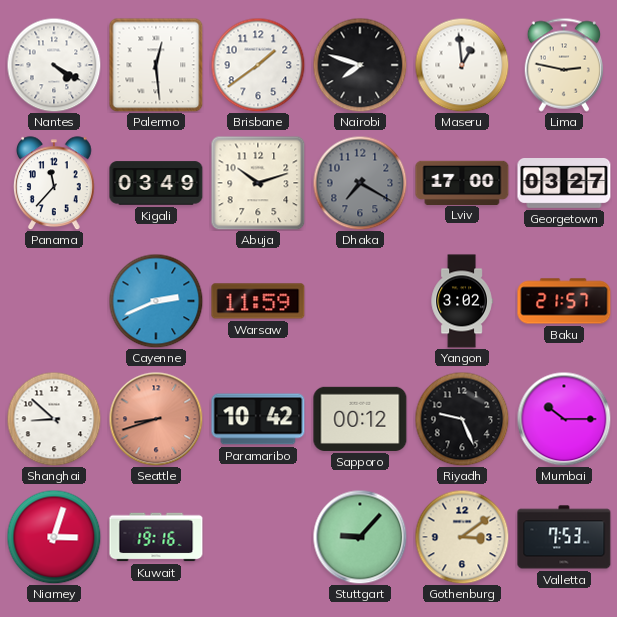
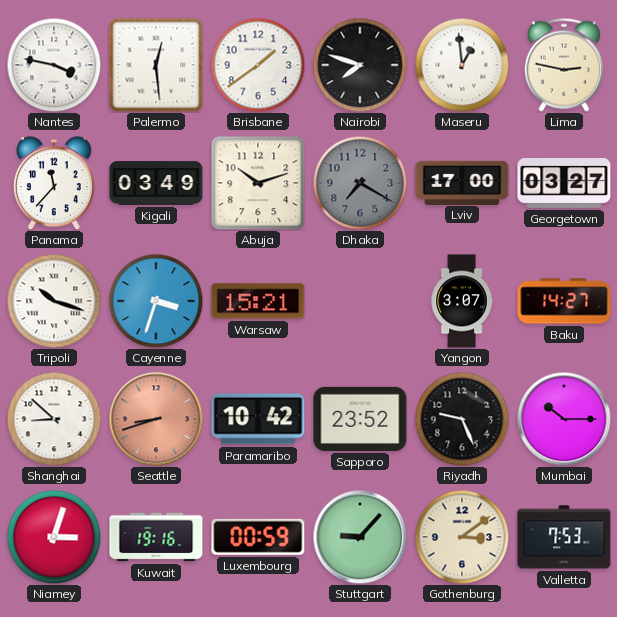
Nantes: 4:20 -> 3:47 (54, 65)
Tripoli: none -> 10:18 (54, 301)
Cayenne: 2:41 -> 3:33 (156, 301)
Warsaw: 11:59 -> 15:21 (258, 301)
Yangon: 3:02 -> 3:07 (462, 301)
Baku: 21:57 -> 14:27 (564, 301)
Sapporo: 00:12 -> 23:52 (360, 419)
Luxembourg: none -> 00:59 (258, 537)
